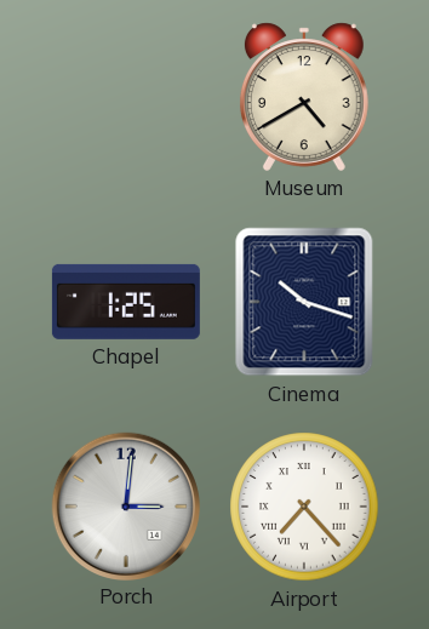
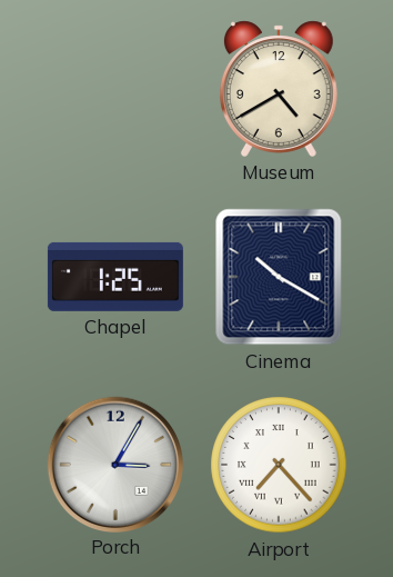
Cinema: 10:18 -> 10:20 (279, 277)
Porch: 3:01 -> 3:05 (114, 464)
